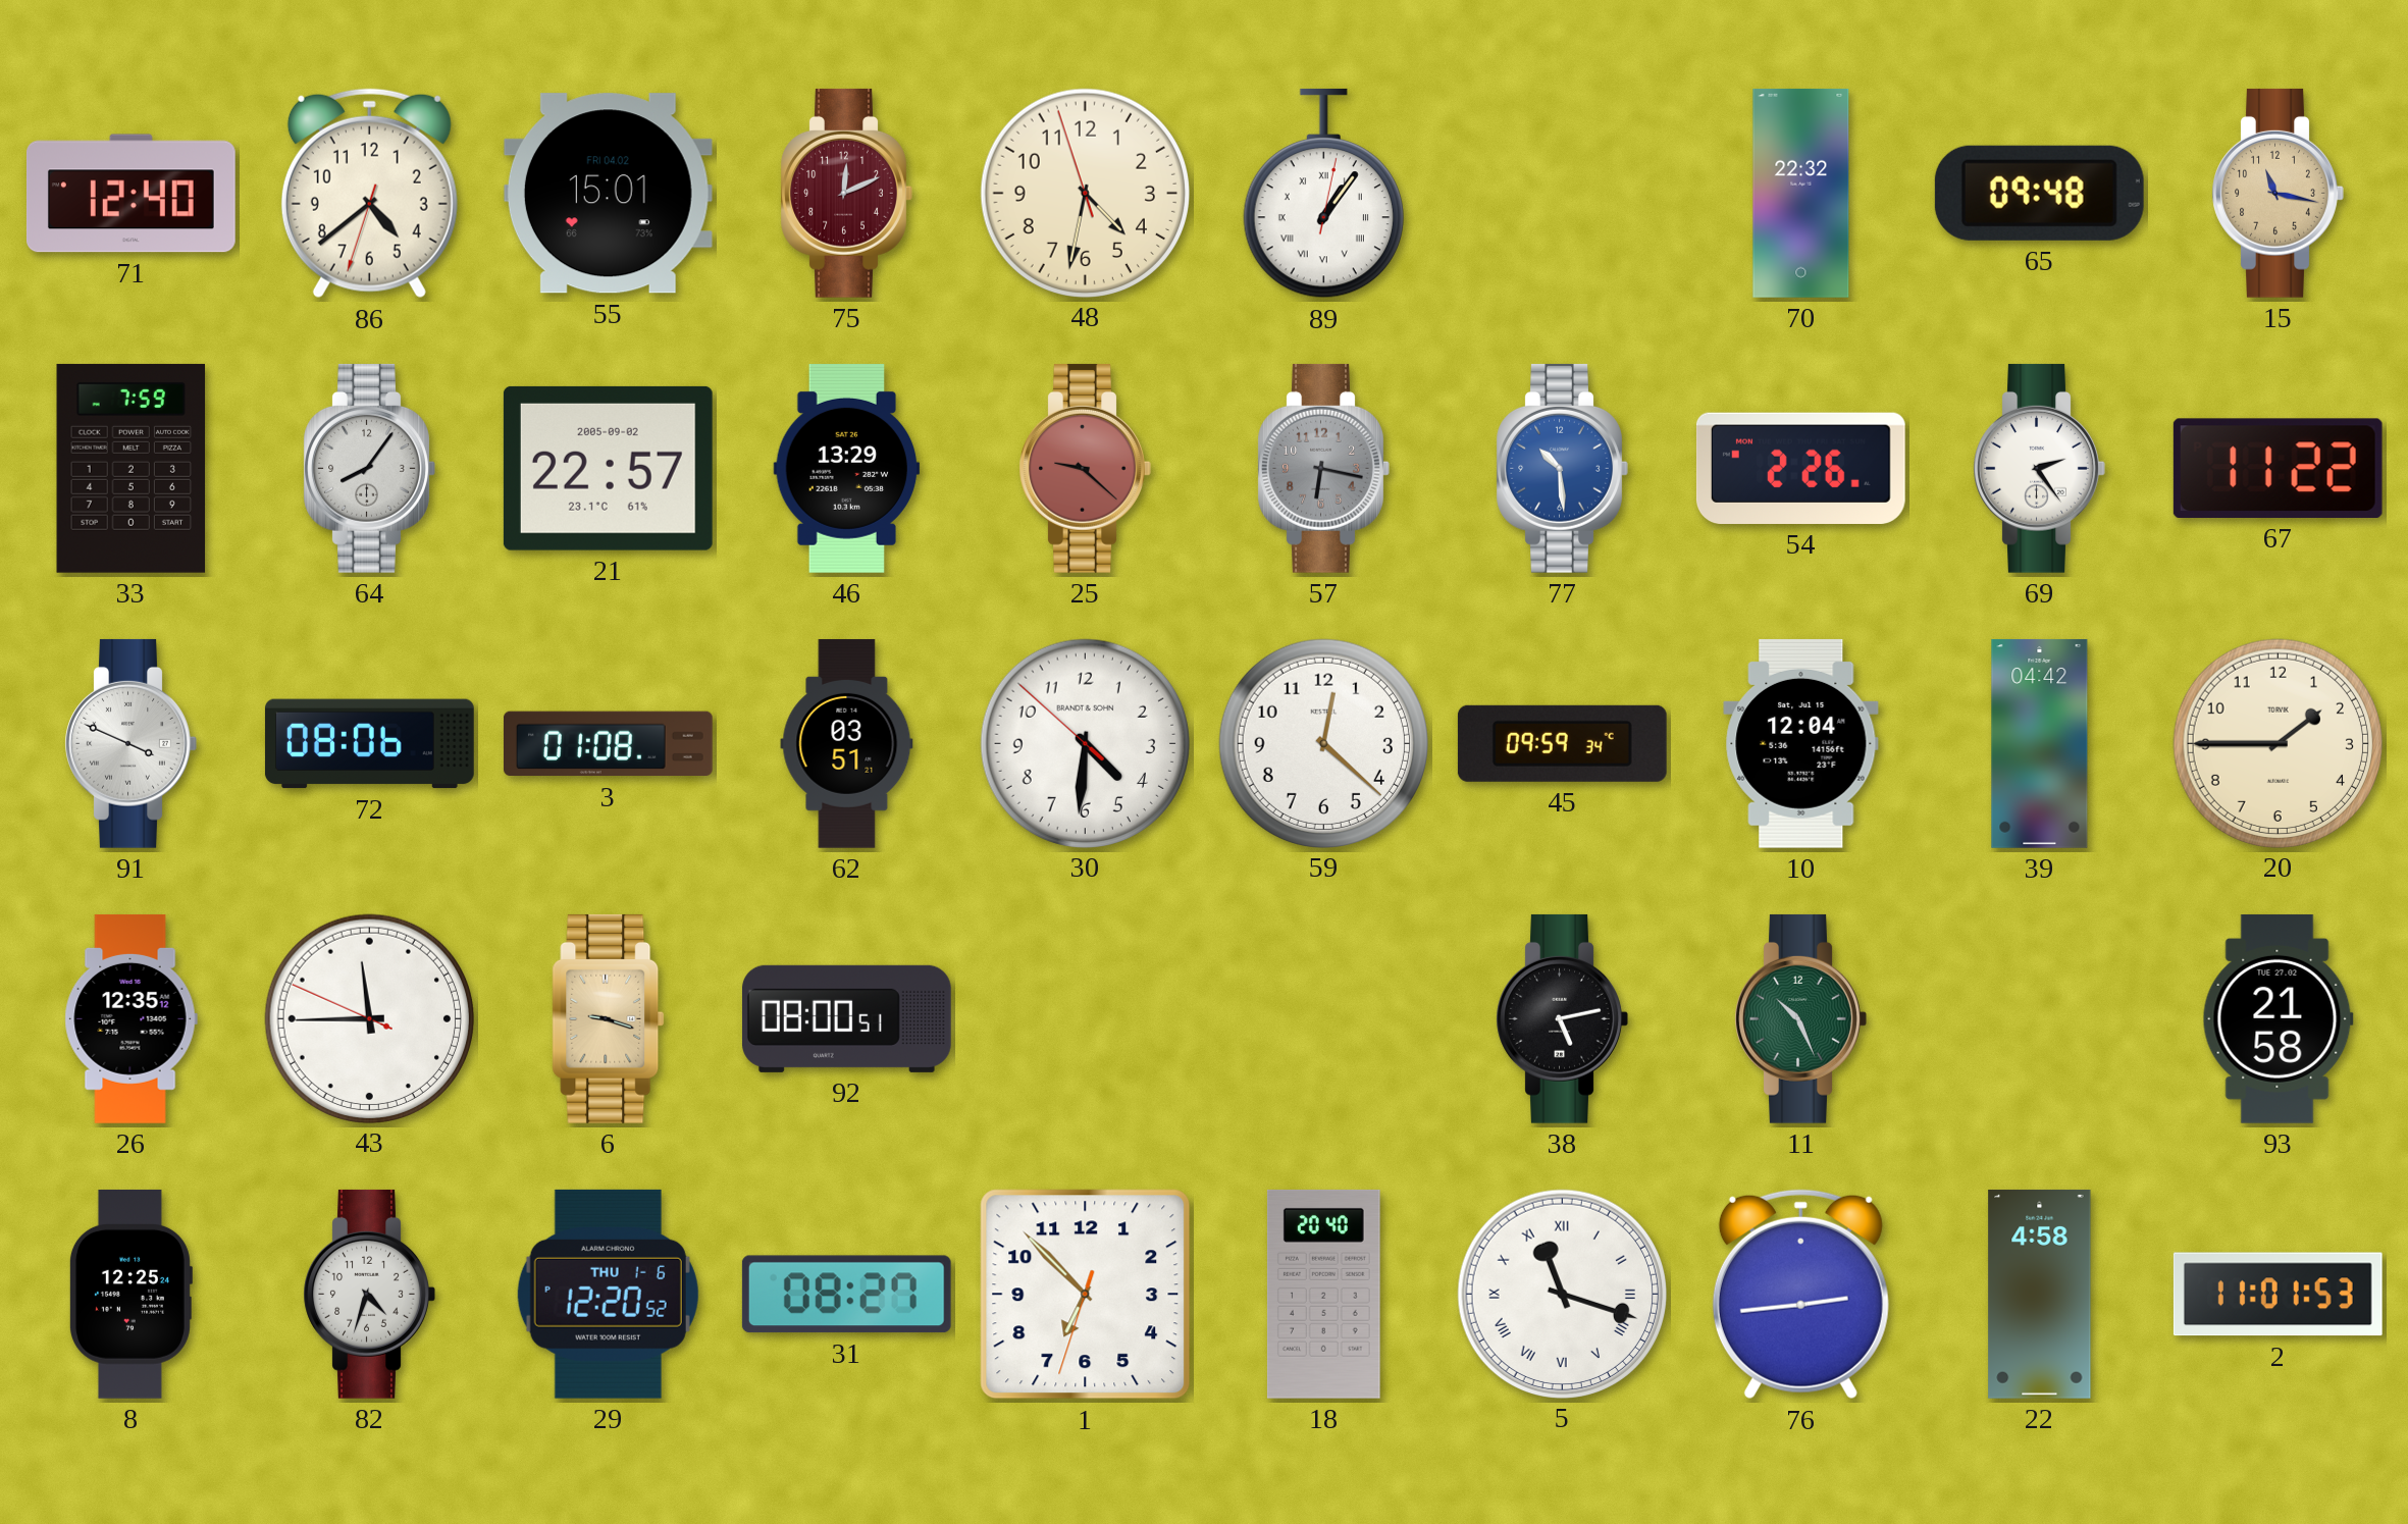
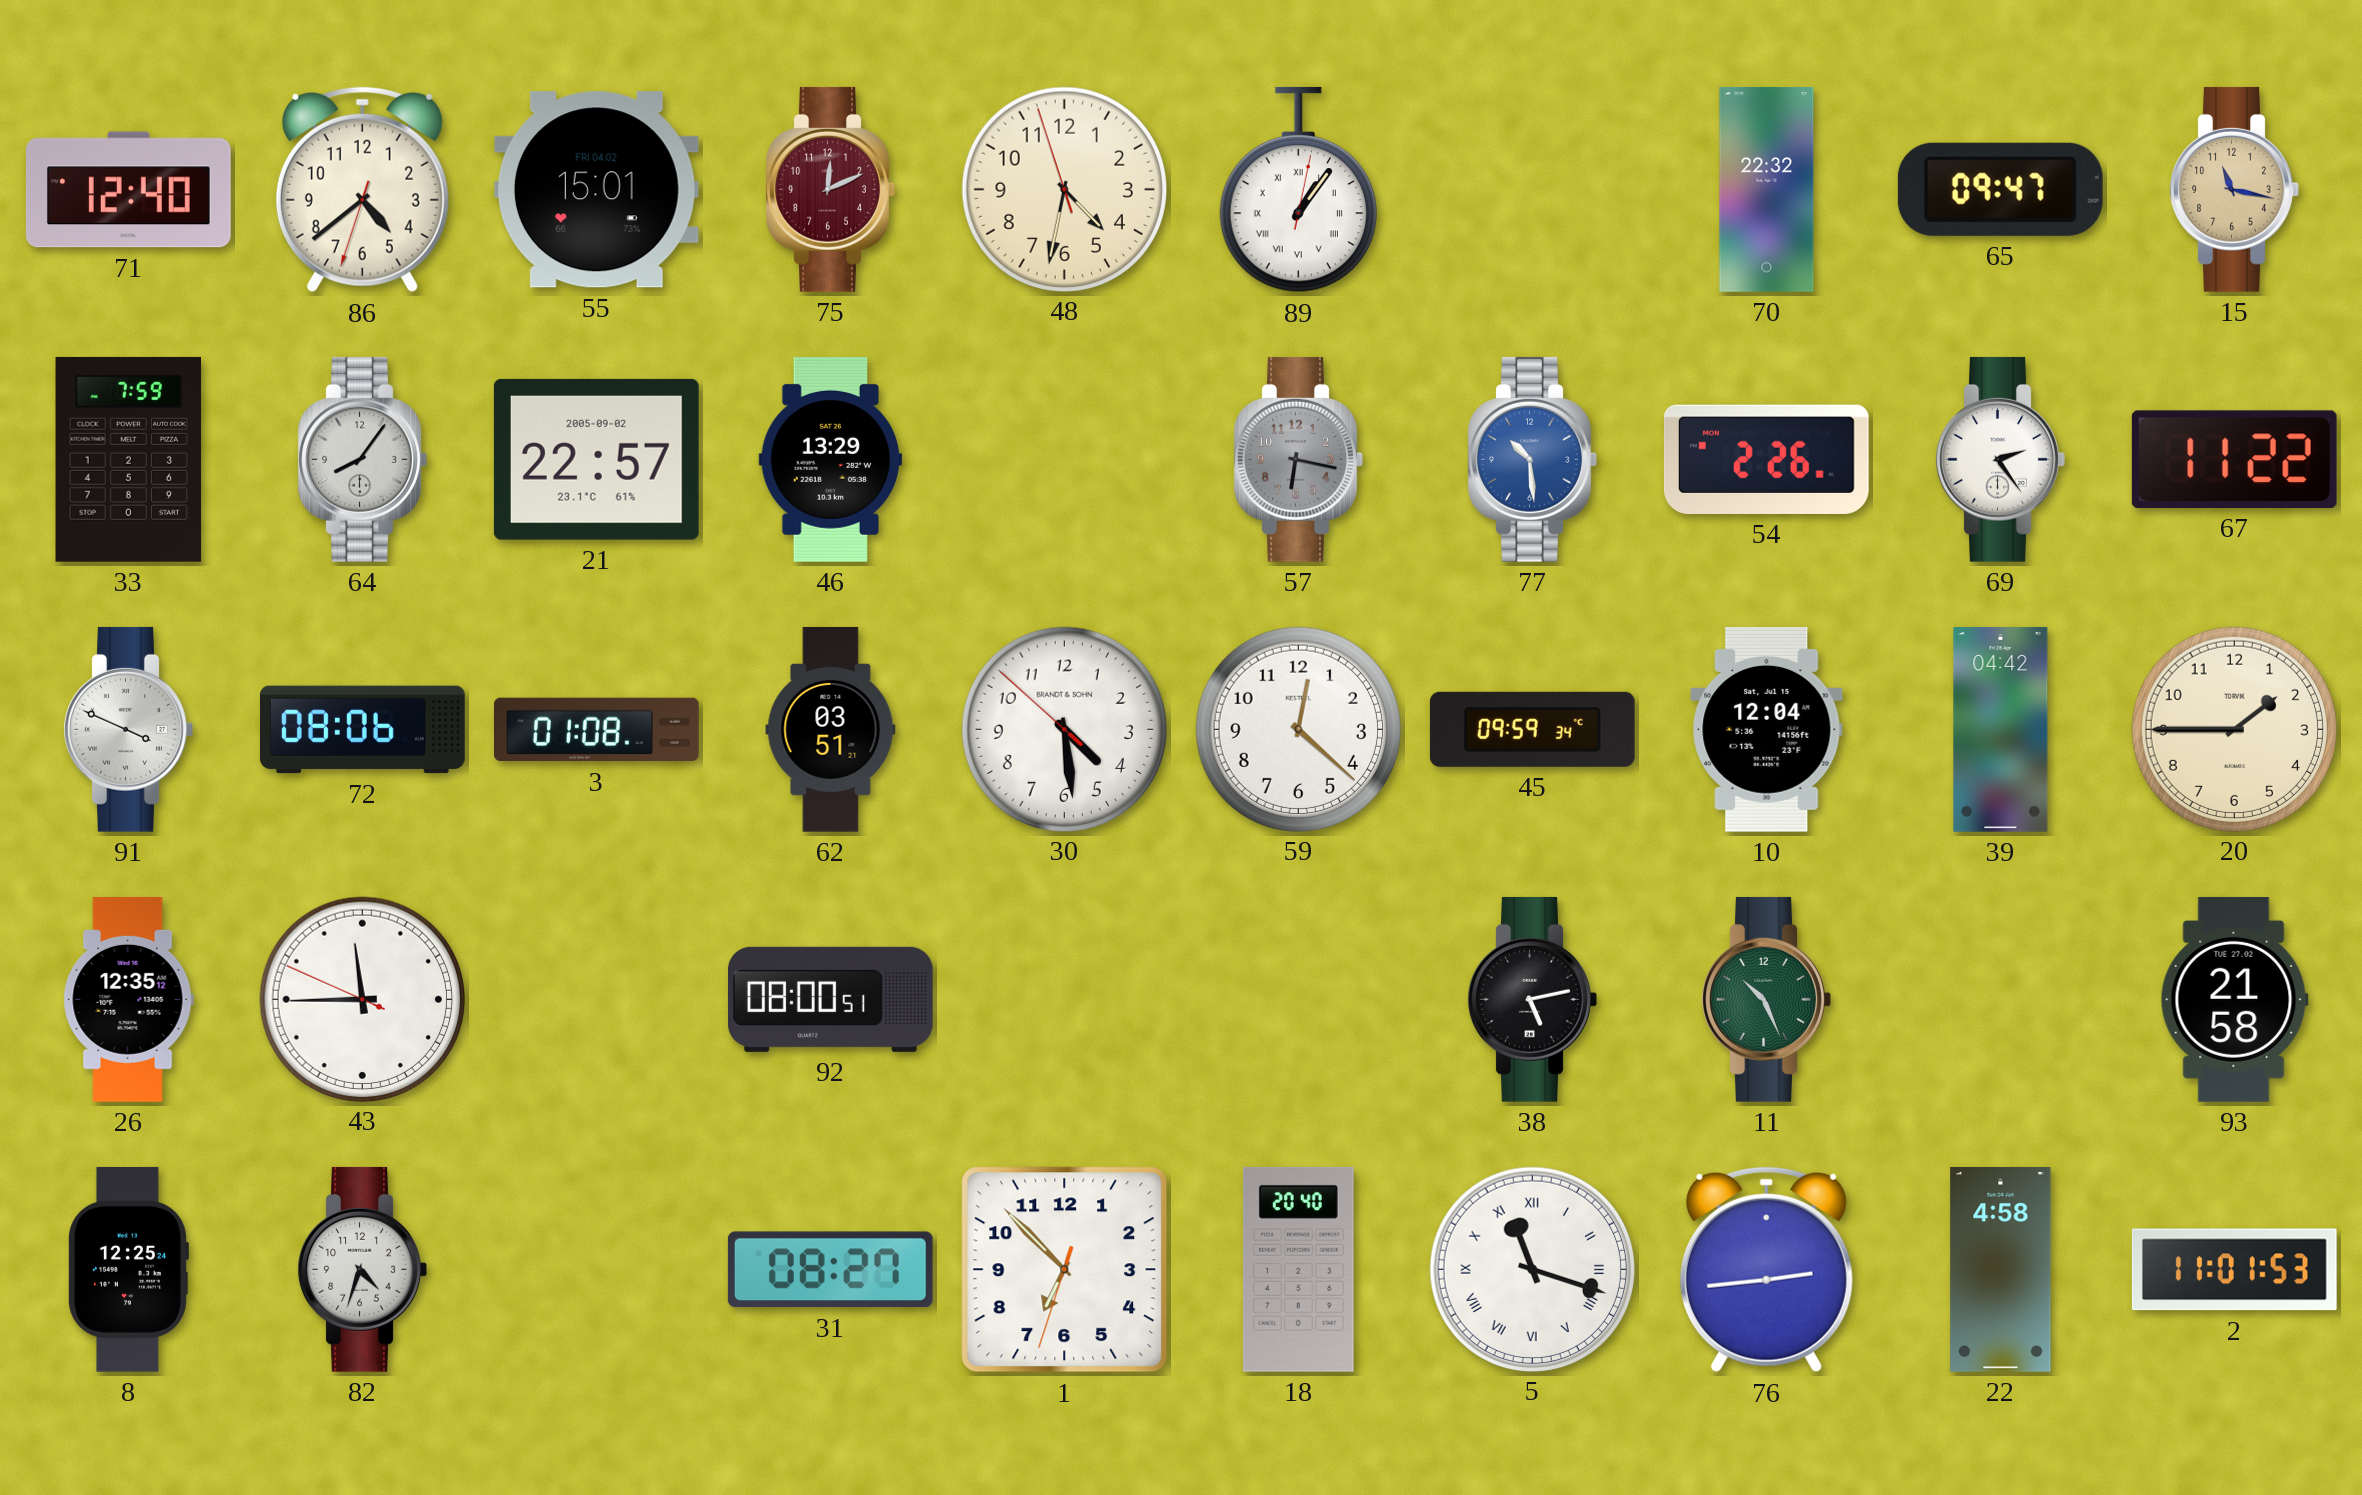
65: 09:48 -> 09:47 (2000, 189)
25: 9:22 -> none (1085, 468)
30: 4:30 -> 4:28 (1064, 729)
6: 9:18 -> none (609, 1018)
29: 12:20 -> none (608, 1294)
